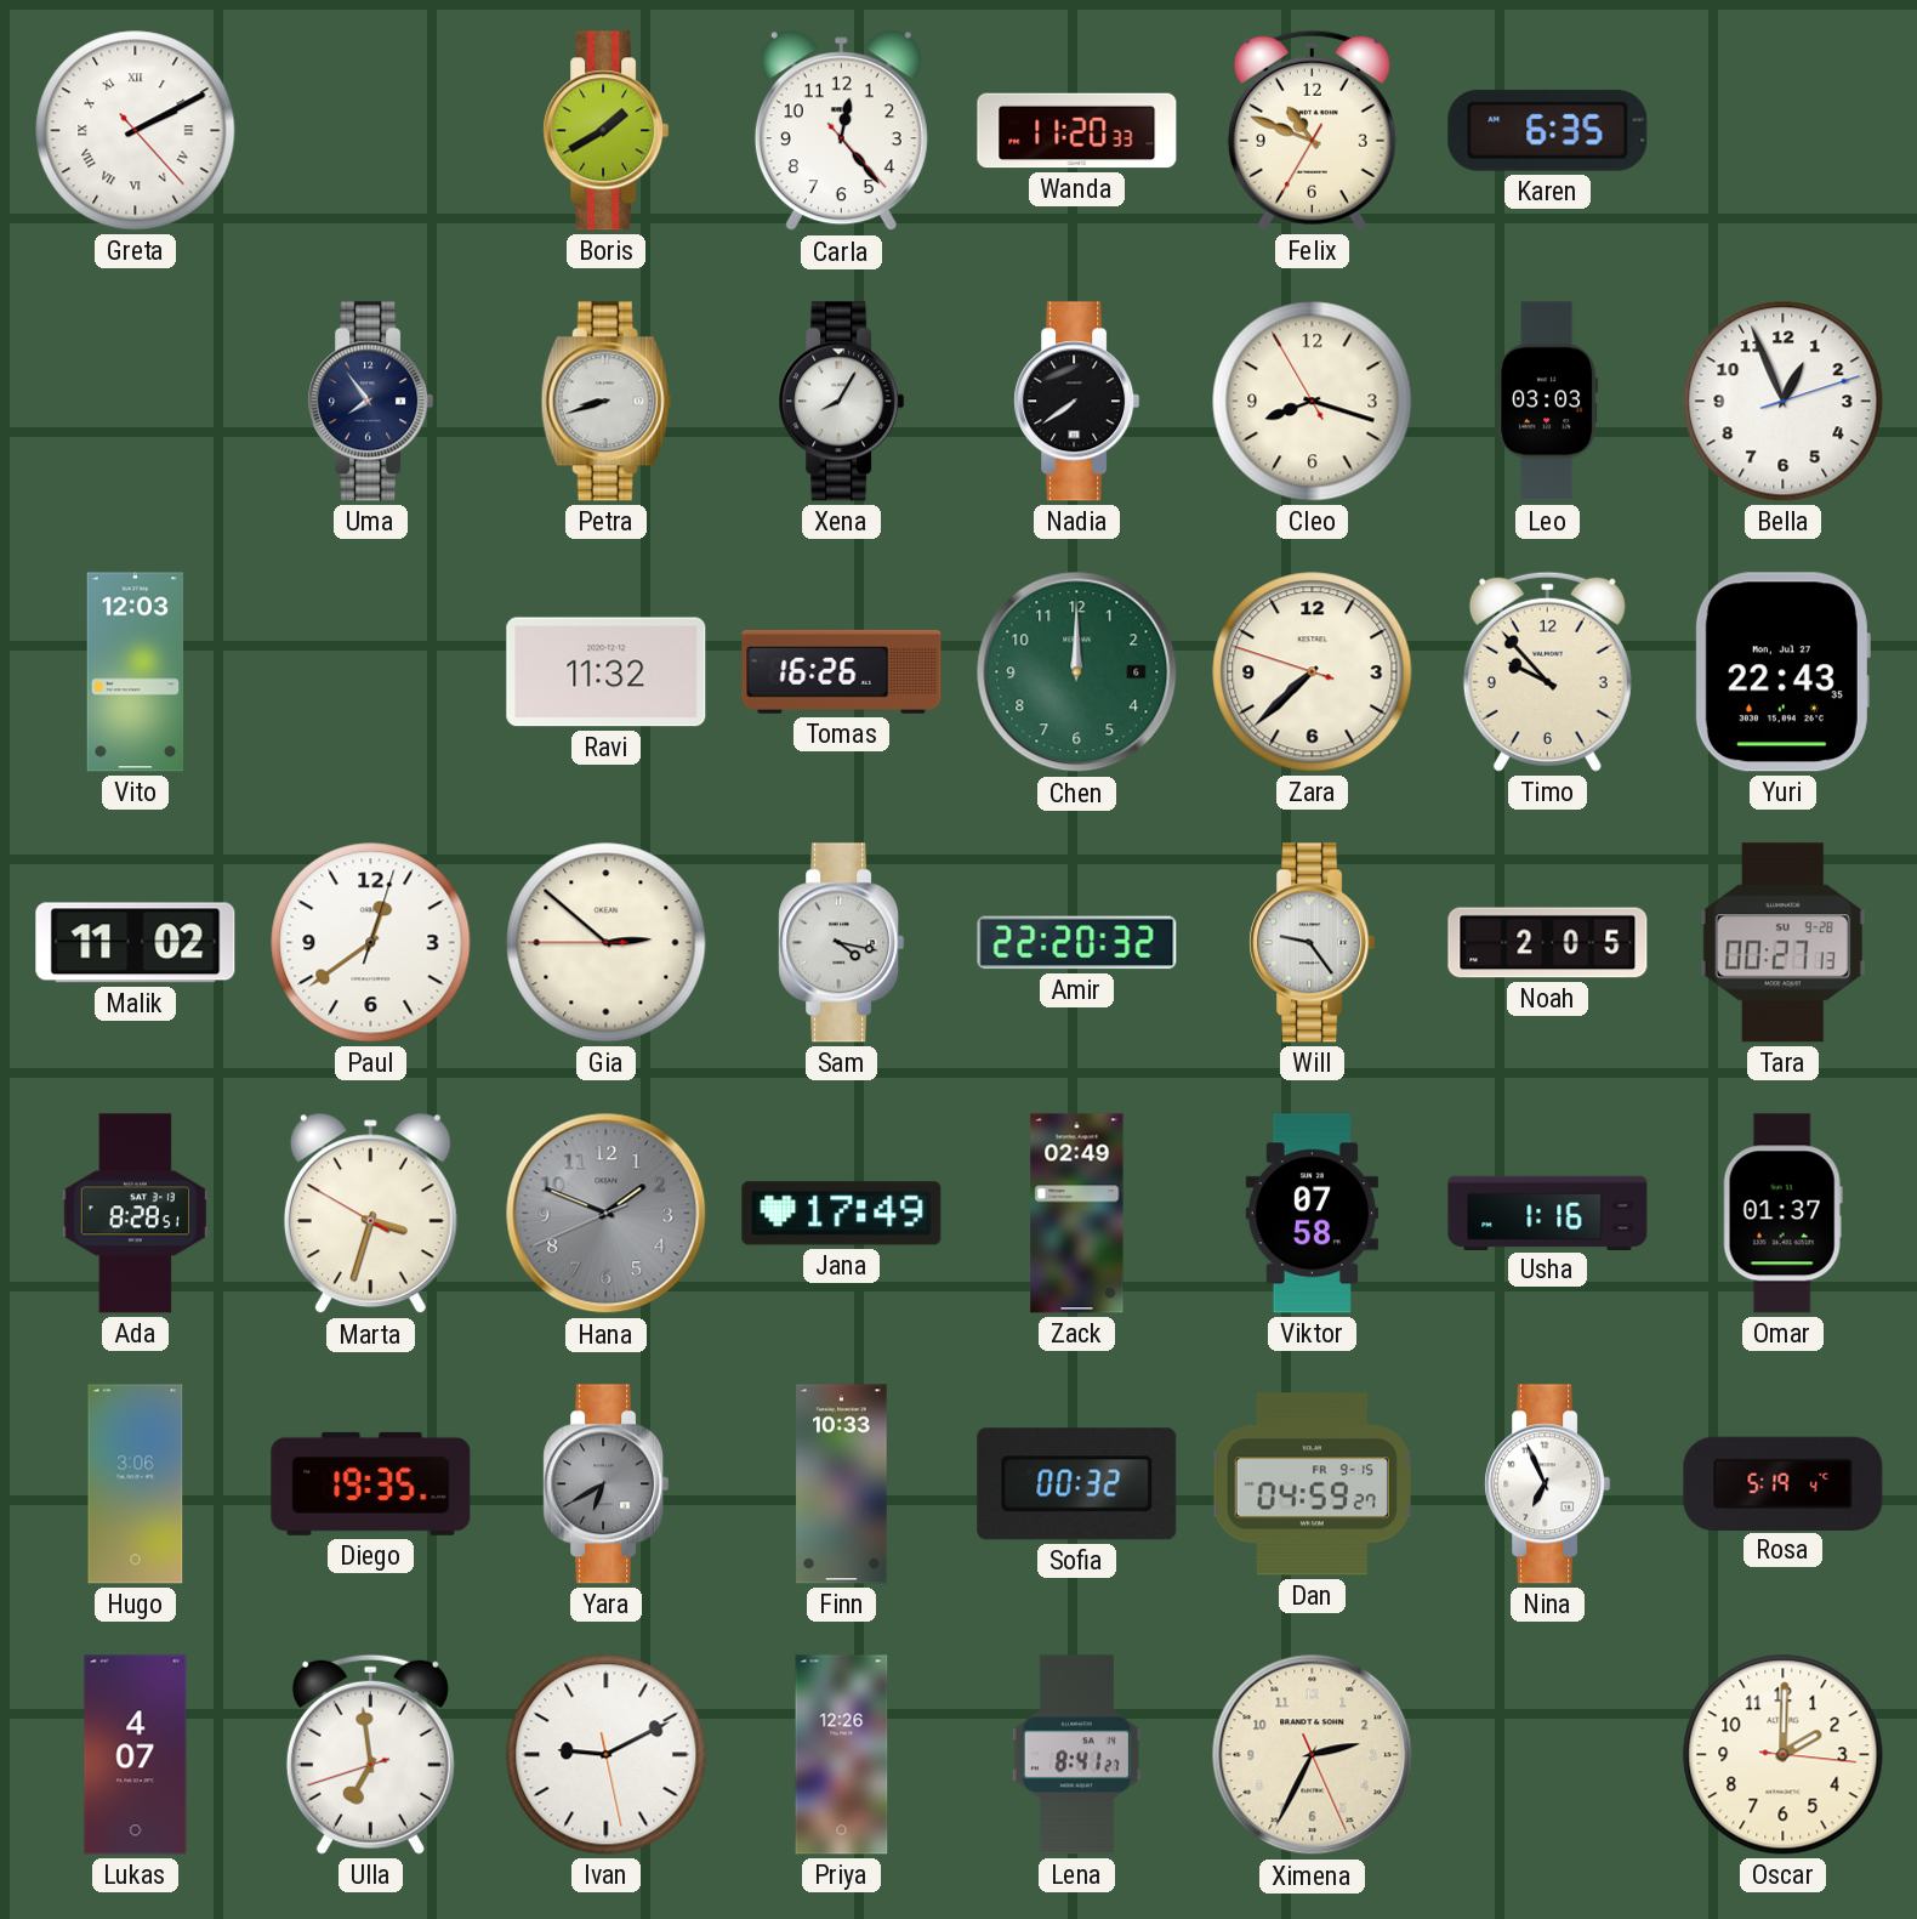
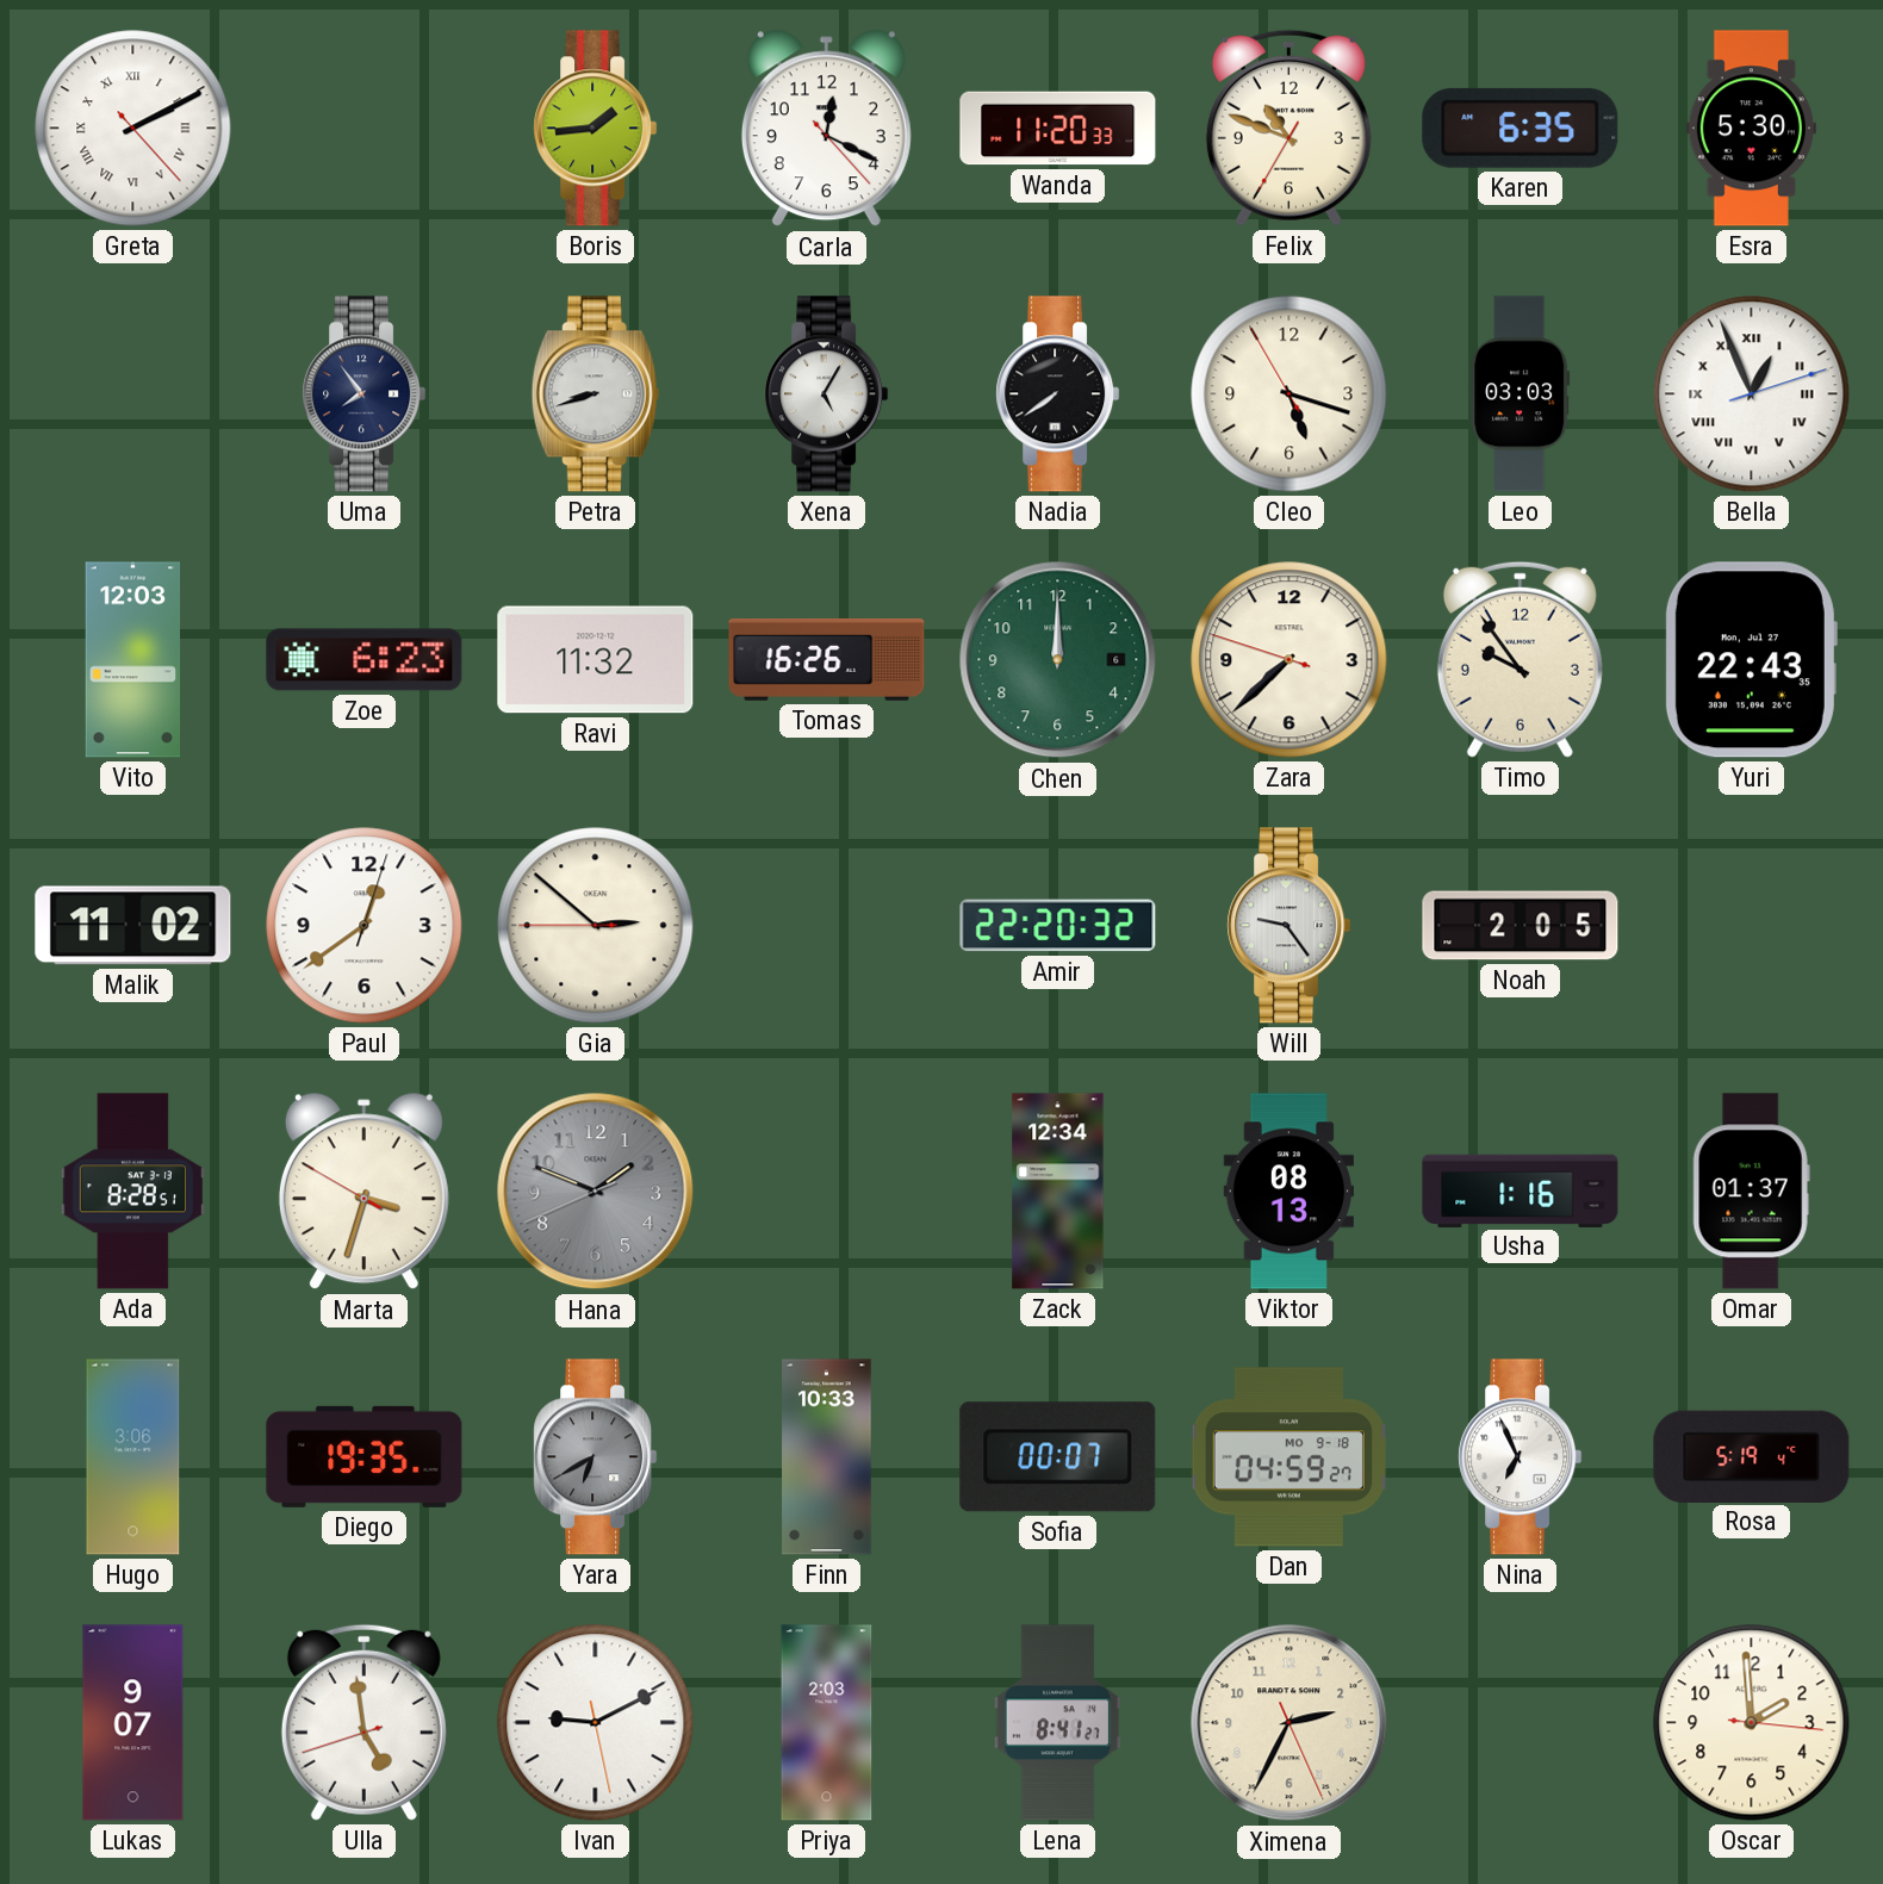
Boris: 1:40 -> 1:44 (596, 129)
Carla: 12:23 -> 12:19 (826, 129)
Esra: none -> 5:30 (1751, 129)
Xena: 8:05 -> 5:05 (827, 394)
Cleo: 8:17 -> 5:17 (1289, 394)
Bella numerals: Arabic -> Roman (1752, 394)
Zoe: none -> 6:23 (365, 660)
Timo: 9:53 -> 9:54 (1520, 659)
Sam: 4:17 -> none (842, 943)
Tara: 00:27 -> none (1782, 943)
Jana: 17:49 -> none (842, 1214)
Zack: 02:49 -> 12:34 (1058, 1192)
Viktor: 07:58 -> 08:13 (1288, 1192)
Sofia: 00:32 -> 00:07 (1058, 1457)
Dan date: FR 9-15 -> MO 9-18 (1288, 1457)
Lukas: 4:07 -> 9:07 (133, 1723)
Ulla: 6:58 -> 4:58 (363, 1722)
Priya: 12:26 -> 2:03 (827, 1723)
Oscar: 2:00 -> 1:59 (1752, 1723)
